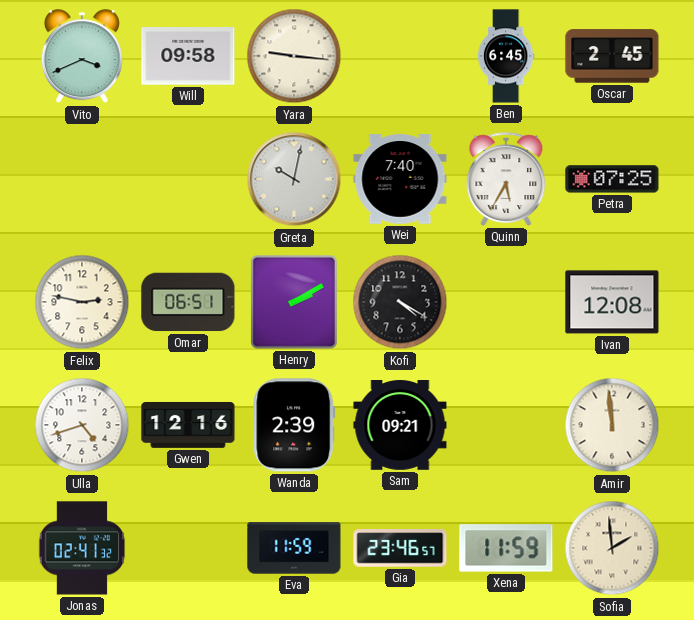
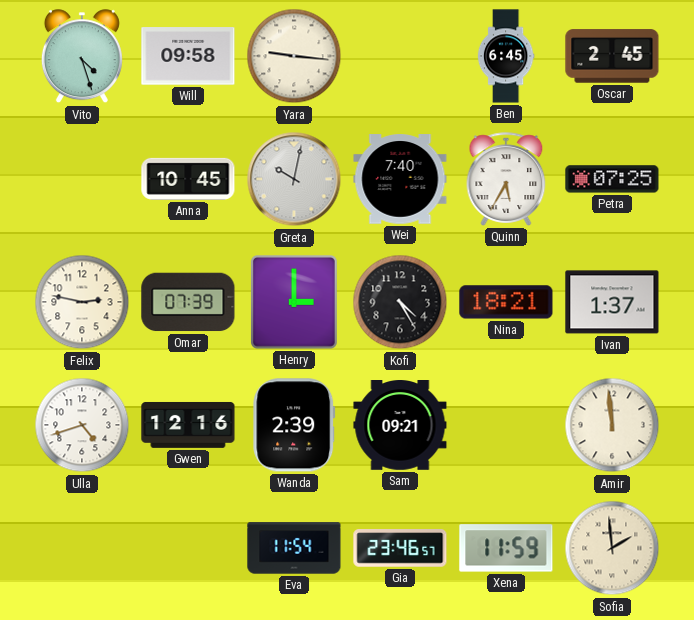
Vito: 3:41 -> 4:27 (82, 57)
Anna: none -> 10:45 (188, 179)
Omar: 06:51 -> 07:39 (188, 302)
Henry: 2:10 -> 3:00 (294, 302)
Kofi: 4:20 -> 4:25 (400, 302)
Nina: none -> 18:21 (506, 302)
Ivan: 12:08 -> 1:37 (612, 302)
Jonas: 02:41 -> none (82, 548)
Eva: 11:59 -> 11:54 (294, 548)
